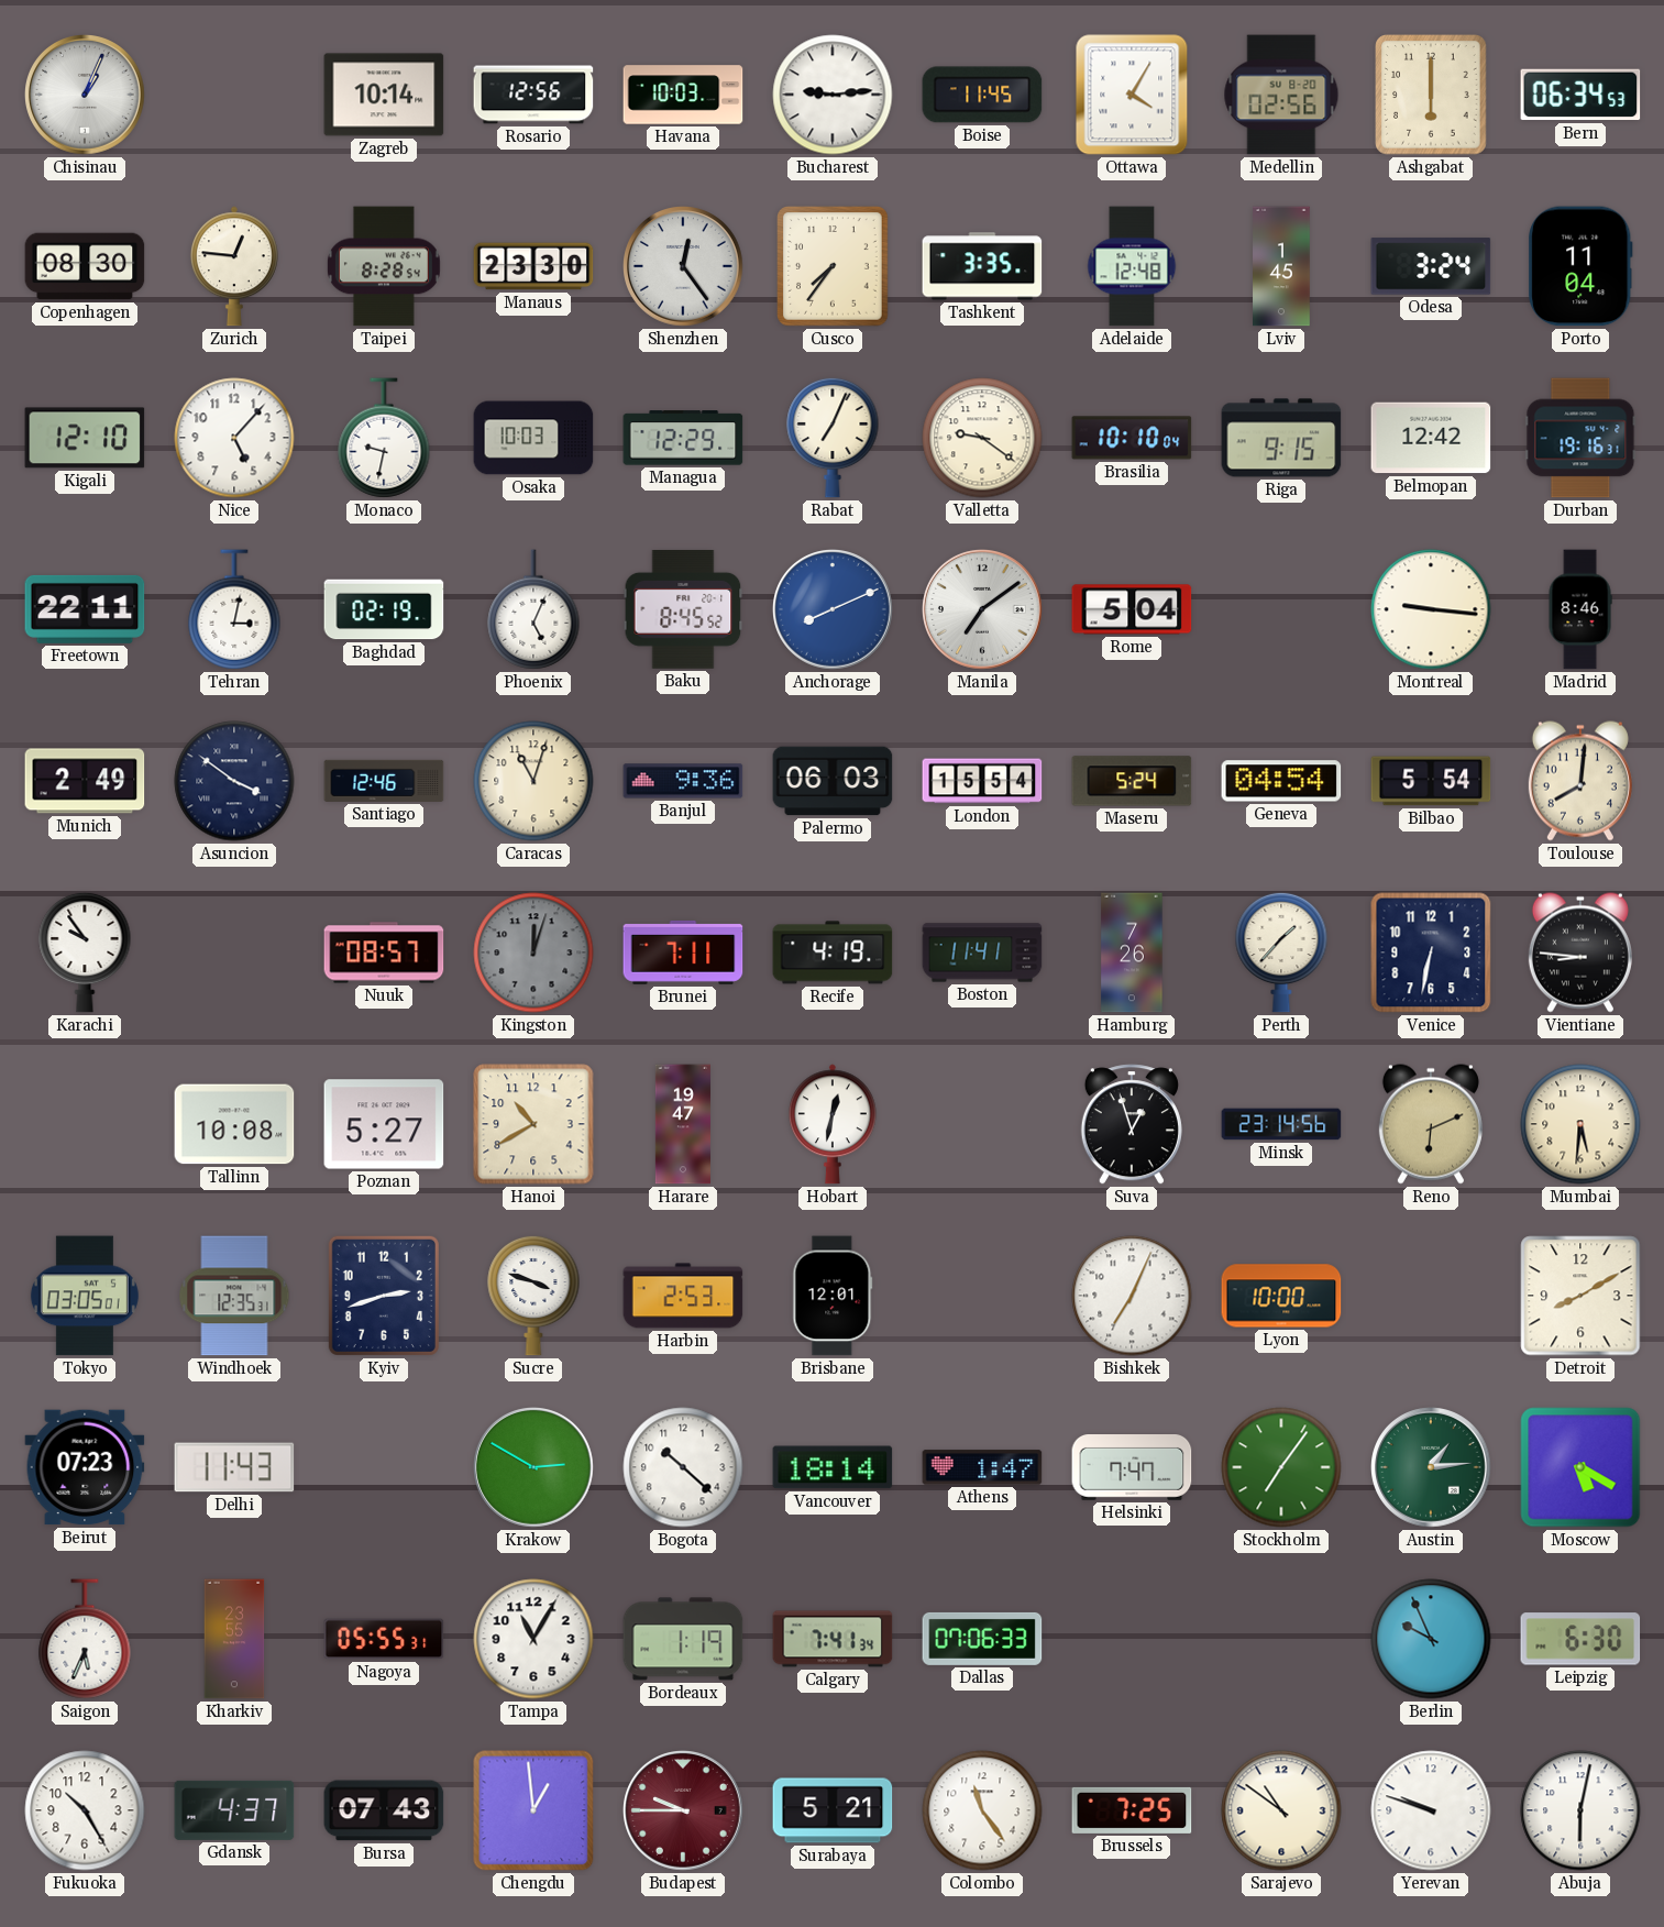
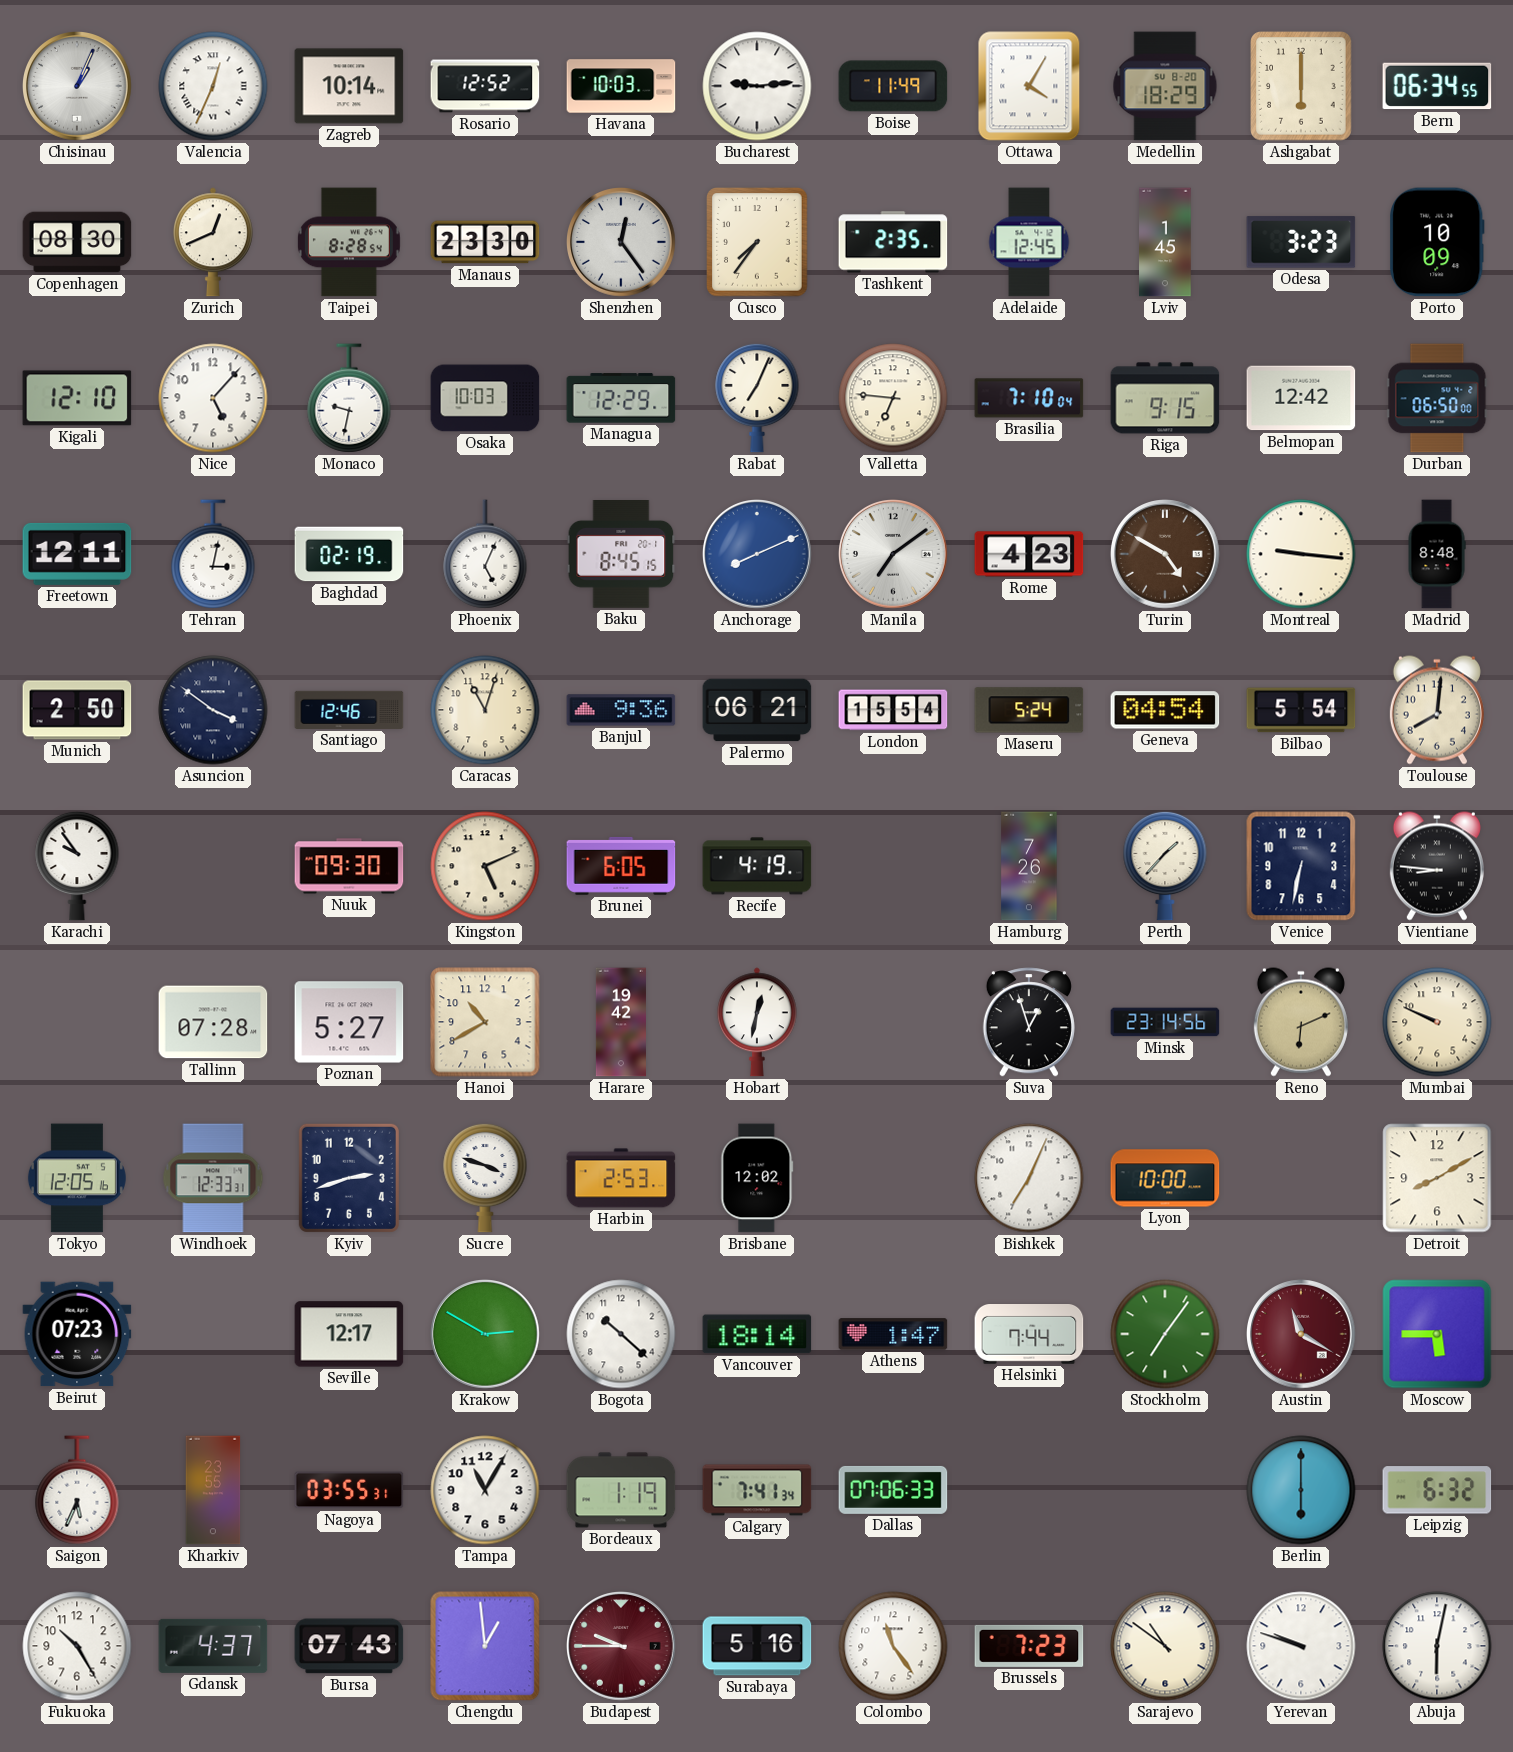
Valencia: none -> 12:34 (213, 86)
Rosario: 12:56 -> 12:52 (485, 86)
Boise: 11:45 -> 11:49 (893, 86)
Medellin: 02:56 -> 18:29 (1165, 86)
Bern: 06:34:53 -> 06:34:55 (1437, 86)
Zurich: 12:46 -> 12:41 (213, 242)
Tashkent: 3:35 -> 2:35 (893, 242)
Adelaide: 12:48 -> 12:45 (1029, 242)
Odesa: 3:24 -> 3:23 (1301, 242)
Porto: 11:04 -> 10:09 (1438, 242)
Valletta: 9:21 -> 6:46 (893, 398)
Brasilia: 10:10 -> 7:10 (1029, 398)
Durban: 19:16 -> 06:50 (1437, 398)
Freetown: 22:11 -> 12:11 (77, 554)
Baku: 8:45:52 -> 8:45:15 (621, 555)
Rome: 5:04 -> 4:23 (1029, 554)
Turin: none -> 4:50 (1165, 554)
Madrid: 8:46 -> 8:48 (1437, 554)
Munich: 2:49 -> 2:50 (77, 710)
Palermo: 06:03 -> 06:21 (757, 710)
Nuuk: 08:57 -> 09:30 (349, 866)
Kingston: 12:03 -> 5:11 (485, 866)
Kingston dial: grey -> cream (485, 866)
Brunei: 7:11 -> 6:05 (621, 866)
Boston: 11:41 -> none (982, 953)
Tallinn: 10:08 -> 07:28 (213, 1022)
Harare: 19:47 -> 19:42 (621, 1022)
Mumbai: 5:31 -> 9:49 (1437, 1022)
Tokyo: 03:05 -> 12:05 (77, 1178)
Windhoek: 12:35 -> 12:33 (213, 1178)
Brisbane: 12:01 -> 12:02 (757, 1178)
Delhi: 11:43 -> none (234, 1467)
Seville: none -> 12:17 (349, 1334)
Helsinki: 7:47 -> 7:44 (1029, 1335)
Austin: 1:14 -> 11:20 (1301, 1334)
Austin dial: green -> burgundy (1301, 1334)
Moscow: 5:20 -> 5:45 (1437, 1334)
Nagoya: 05:55 -> 03:55 (349, 1490)
Berlin: 9:56 -> 6:00 (1301, 1490)
Leipzig: 6:30 -> 6:32 (1437, 1490)
Surabaya: 5:21 -> 5:16 (757, 1646)
Brussels: 7:25 -> 7:23 (1029, 1646)
